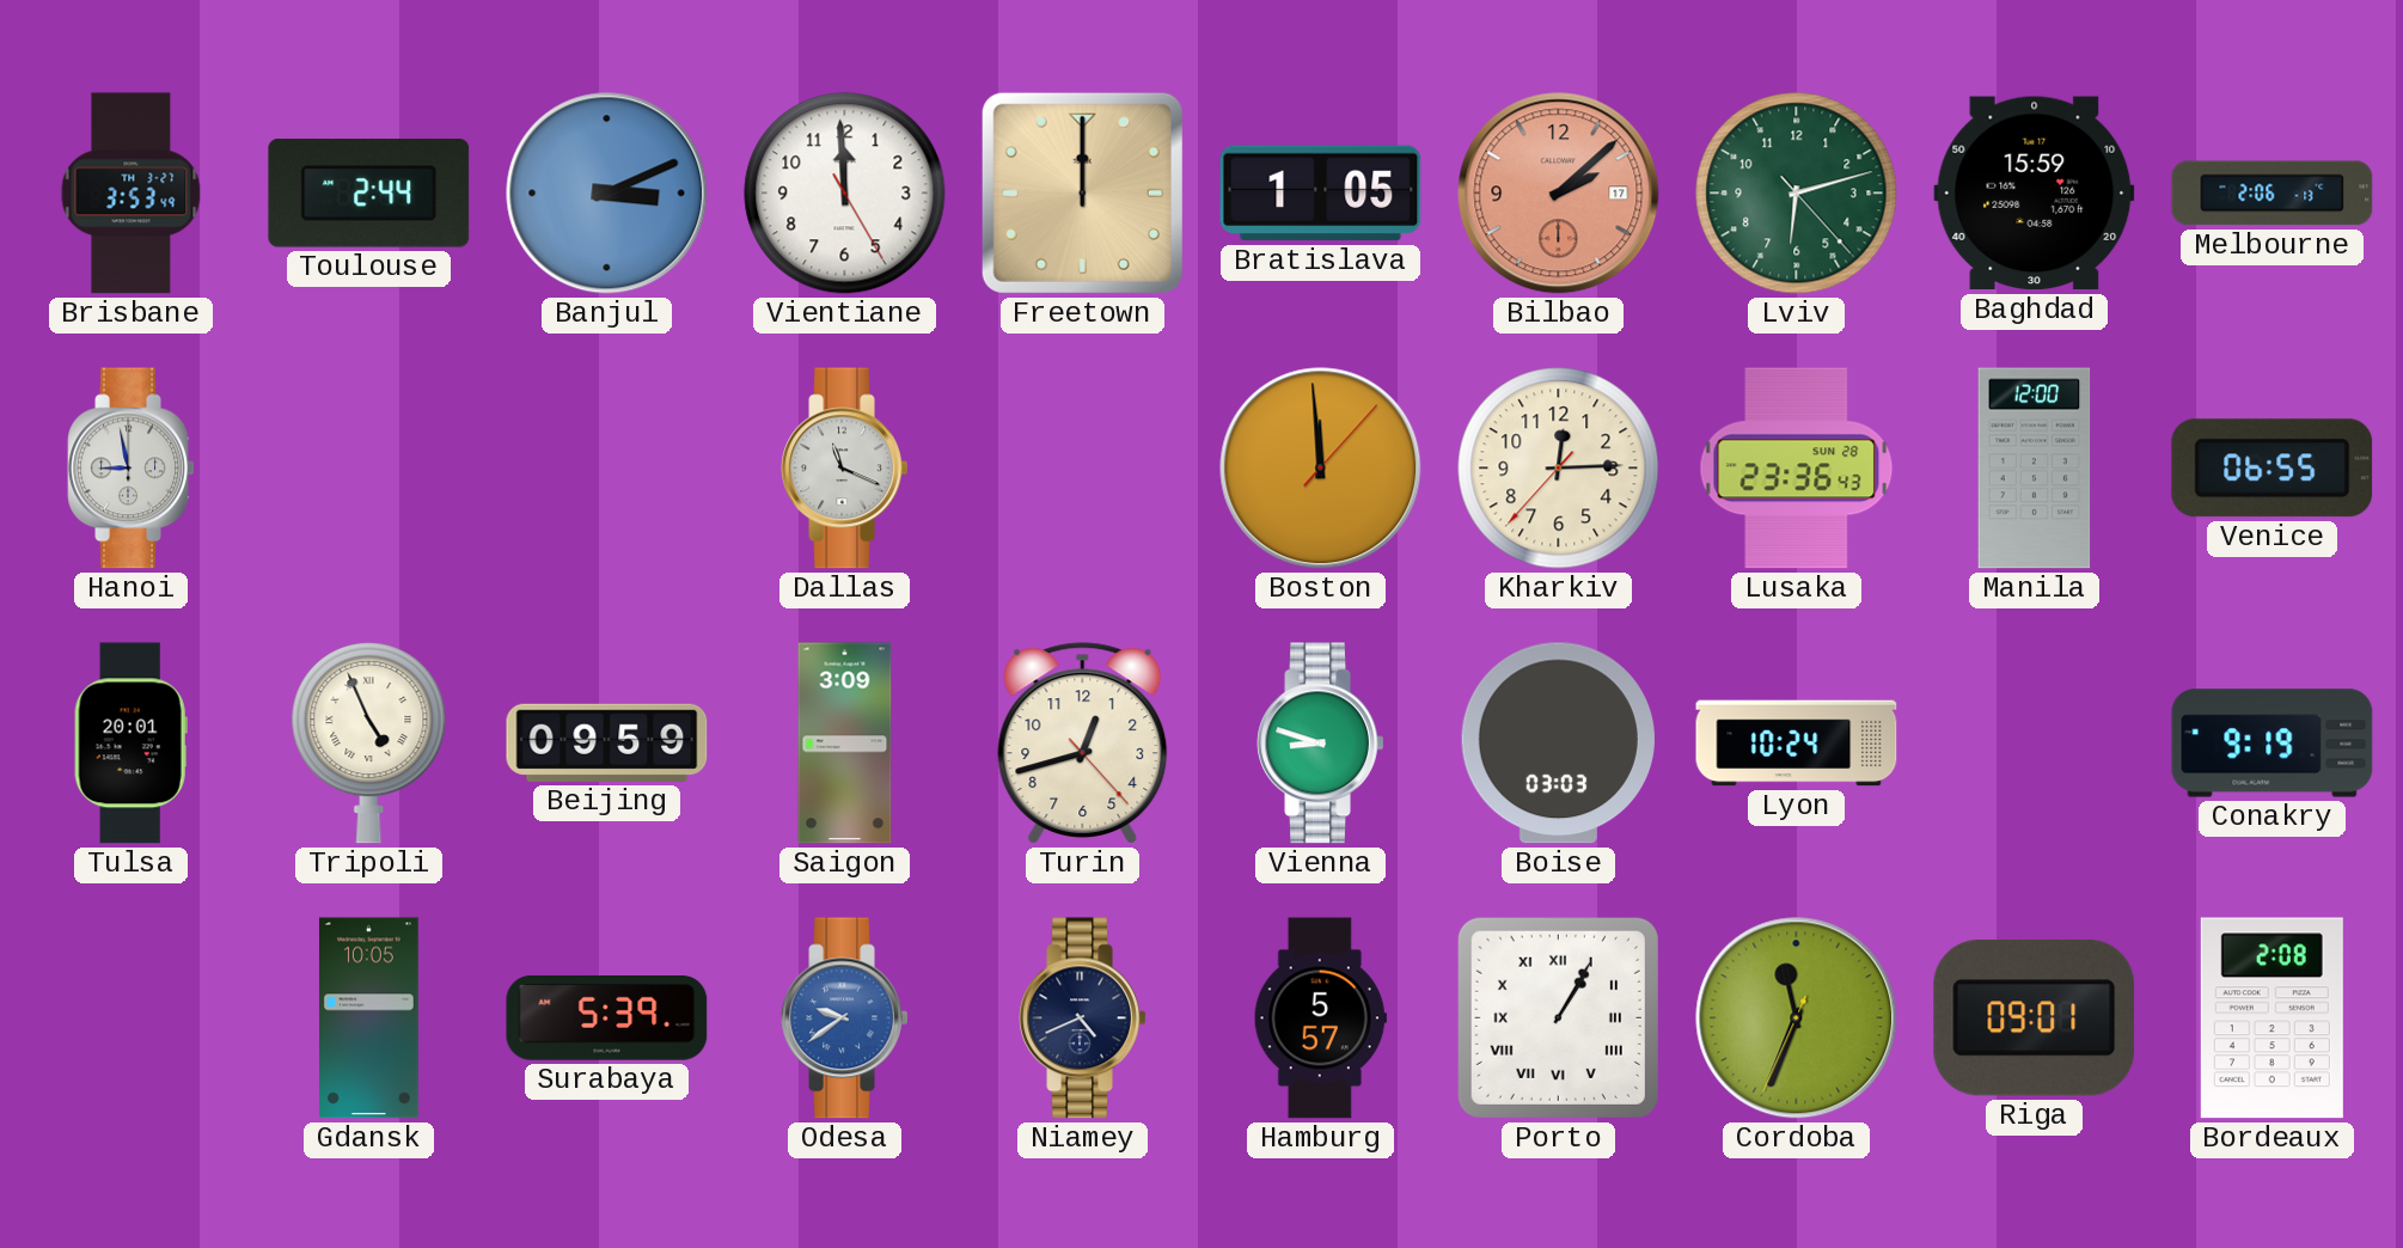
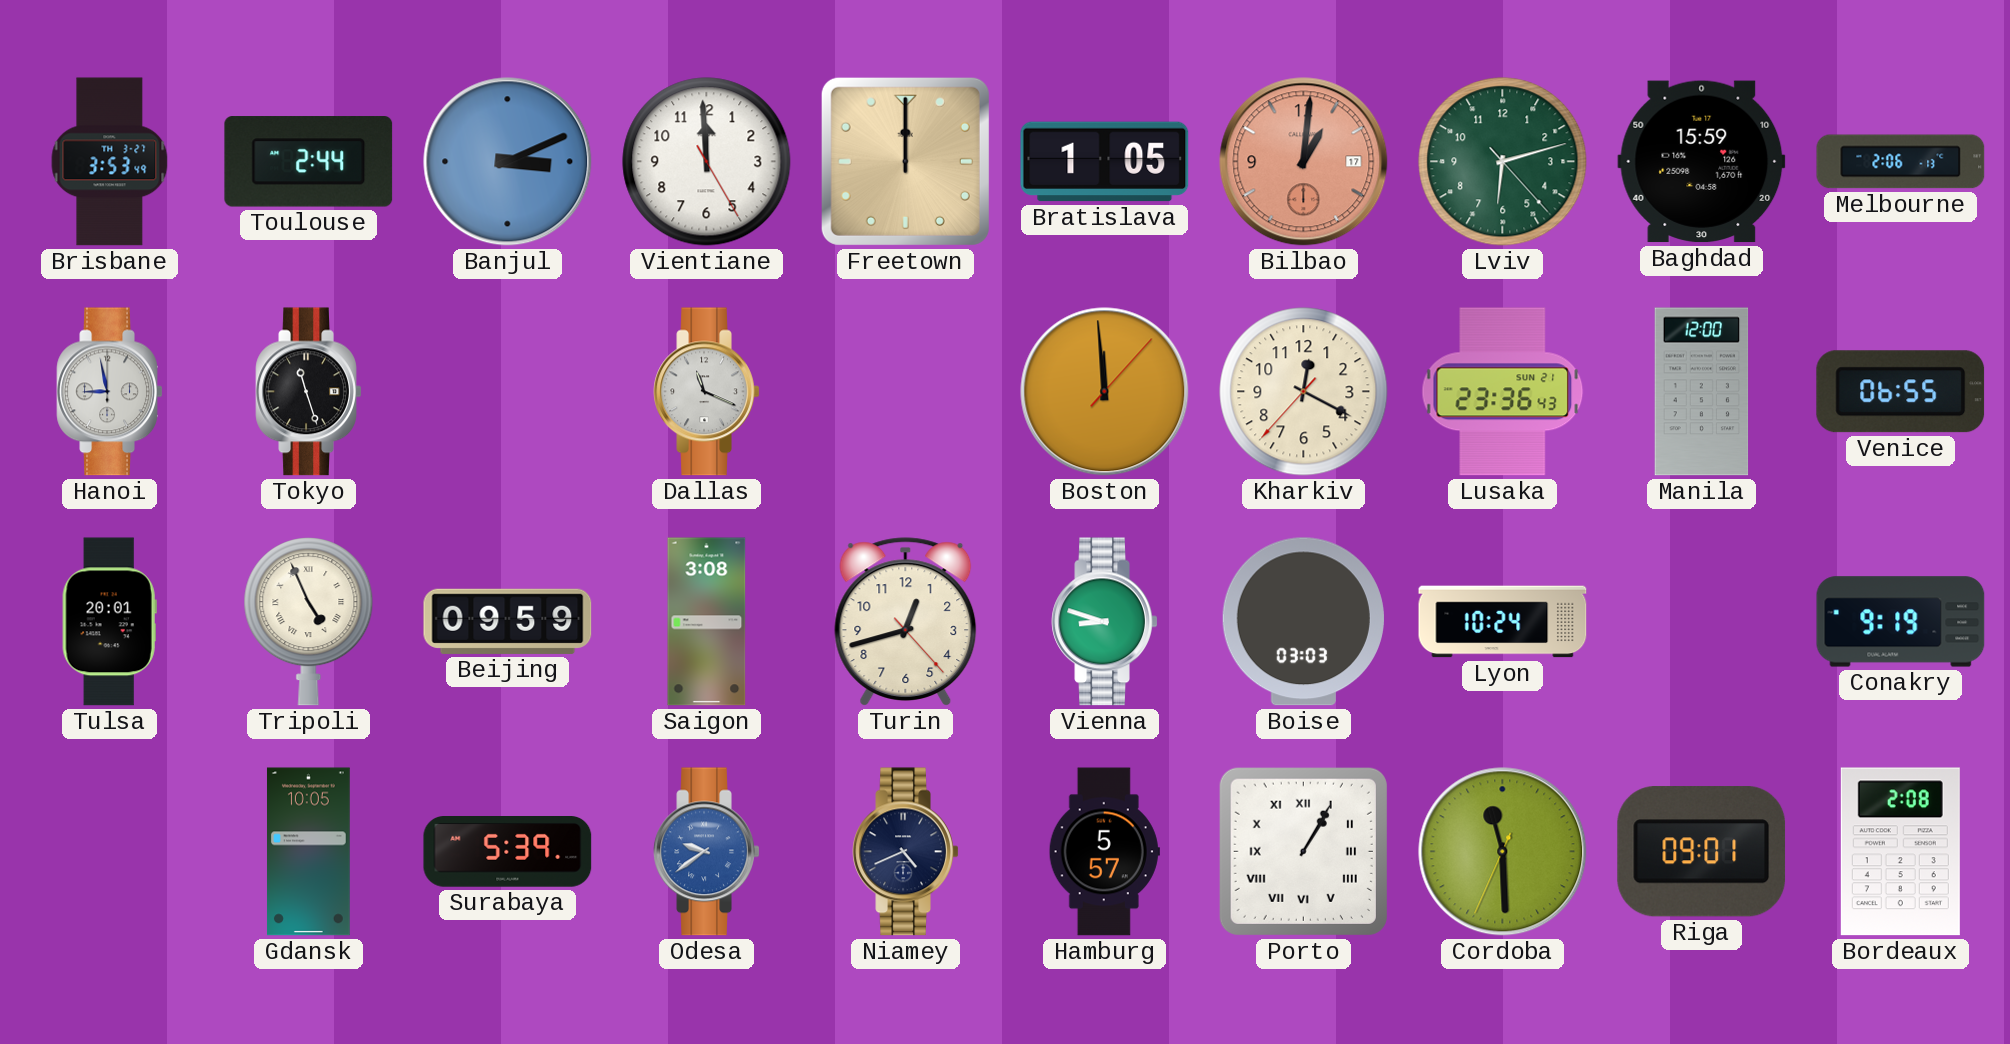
Bilbao: 2:08 -> 1:01 (1304, 162)
Tokyo: none -> 11:27 (309, 392)
Kharkiv: 12:14 -> 12:19 (1304, 392)
Lusaka date: SUN 28 -> SUN 21 (1503, 392)
Saigon: 3:09 -> 3:08 (707, 622)
Cordoba: 11:33 -> 11:29 (1503, 852)
